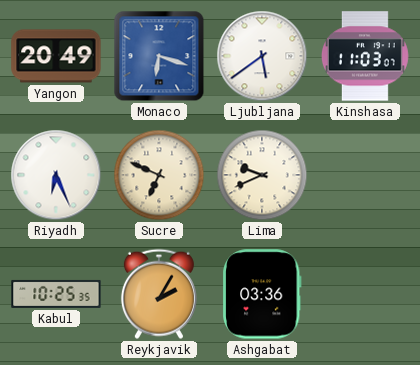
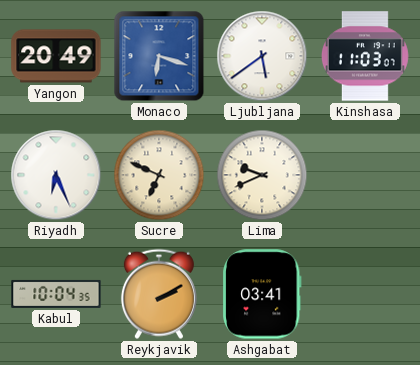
Kabul: 10:25 -> 10:04 (56, 294)
Reykjavik: 2:05 -> 2:10 (159, 294)
Ashgabat: 03:36 -> 03:41 (262, 294)
